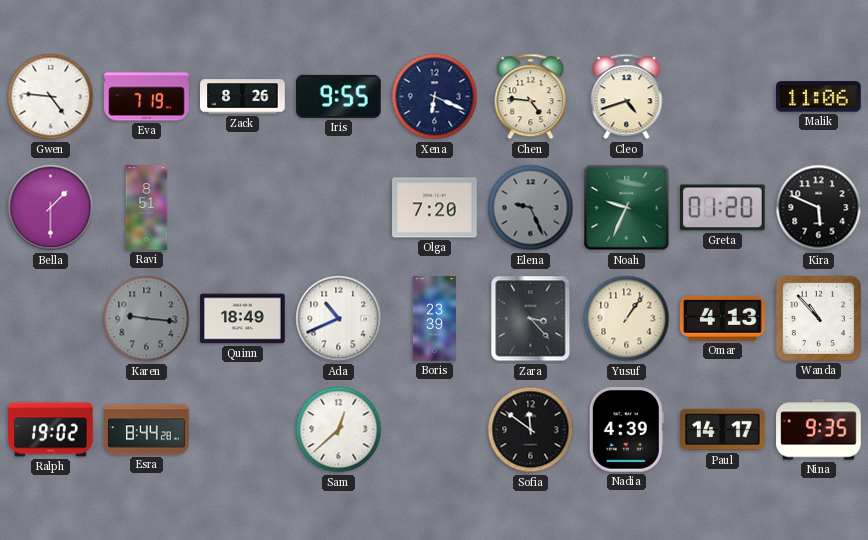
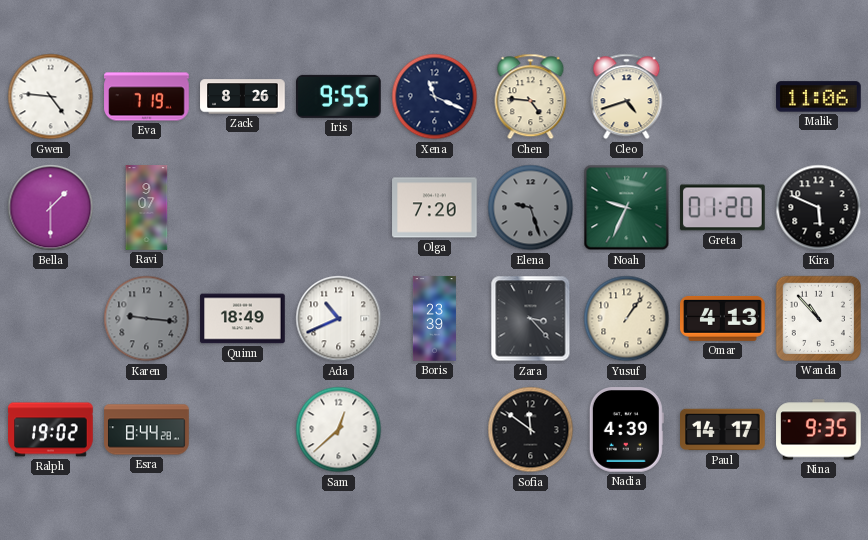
Xena: 6:19 -> 11:19 (435, 97)
Ravi: 8:51 -> 9:07 (147, 208)
Elena: 9:26 -> 9:27 (531, 208)
